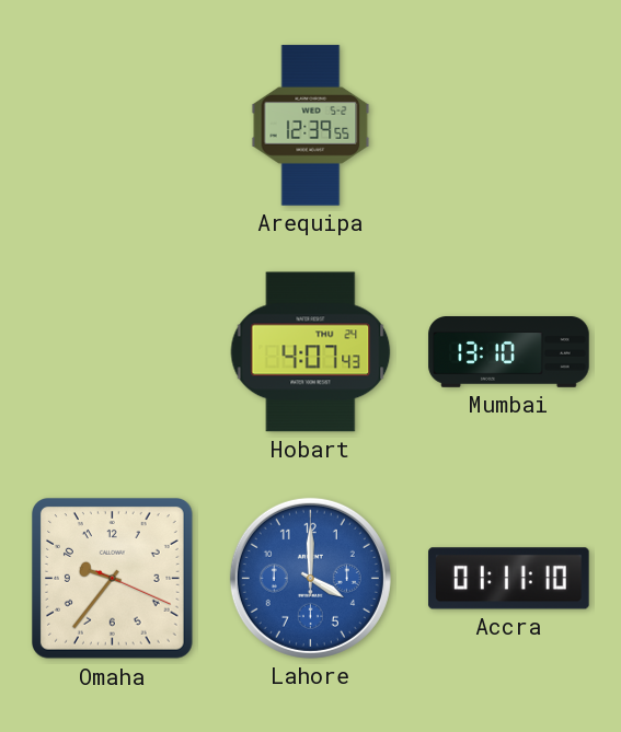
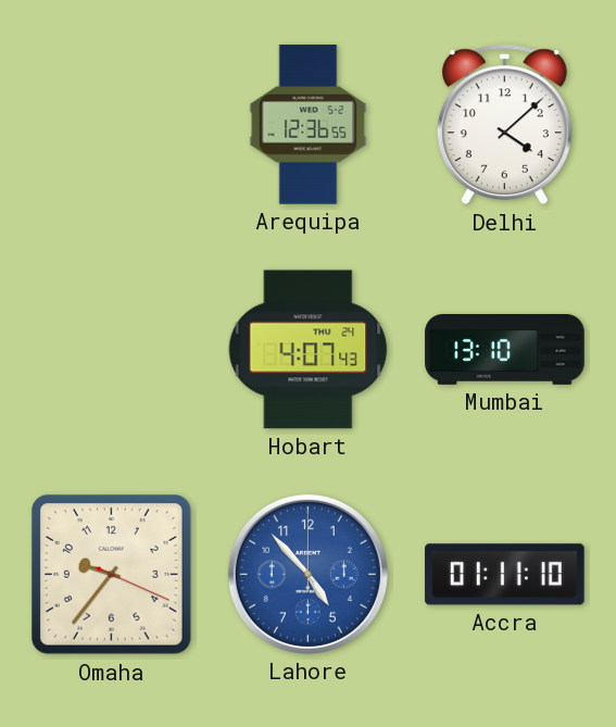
Arequipa: 12:39 -> 12:36 (309, 125)
Delhi: none -> 4:08 (504, 125)
Lahore: 4:00 -> 4:53 (307, 574)
